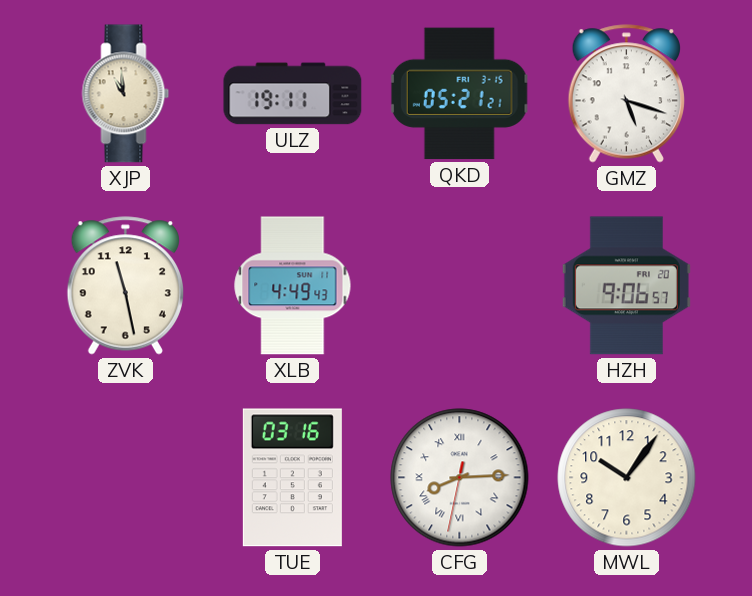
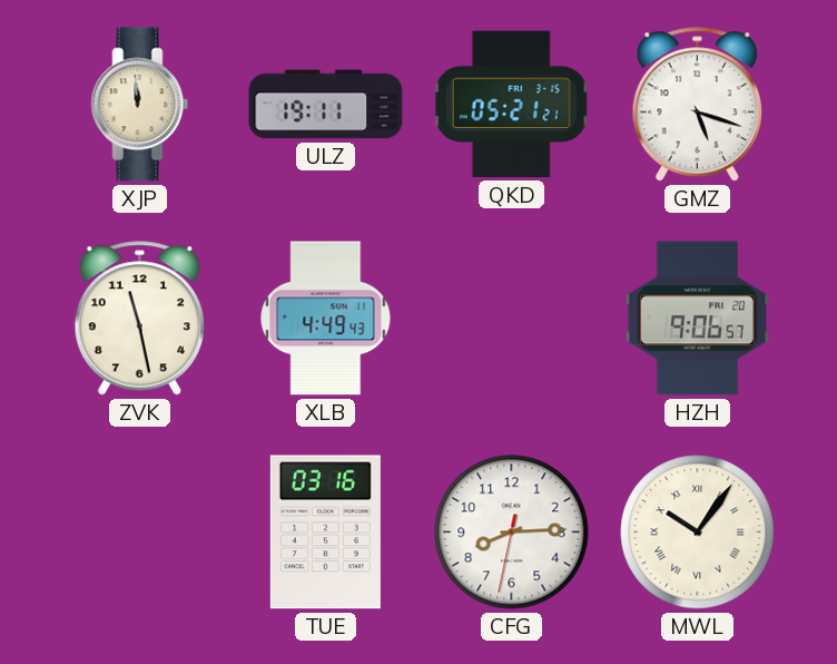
XJP: 10:59 -> 11:59 (140, 105)
CFG numerals: Roman -> Arabic (512, 533)
MWL numerals: Arabic -> Roman (698, 533)
